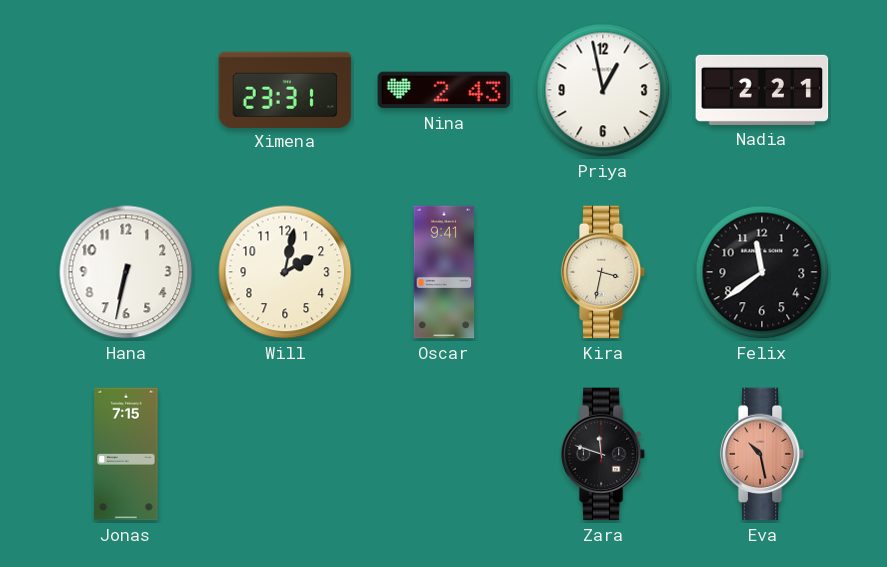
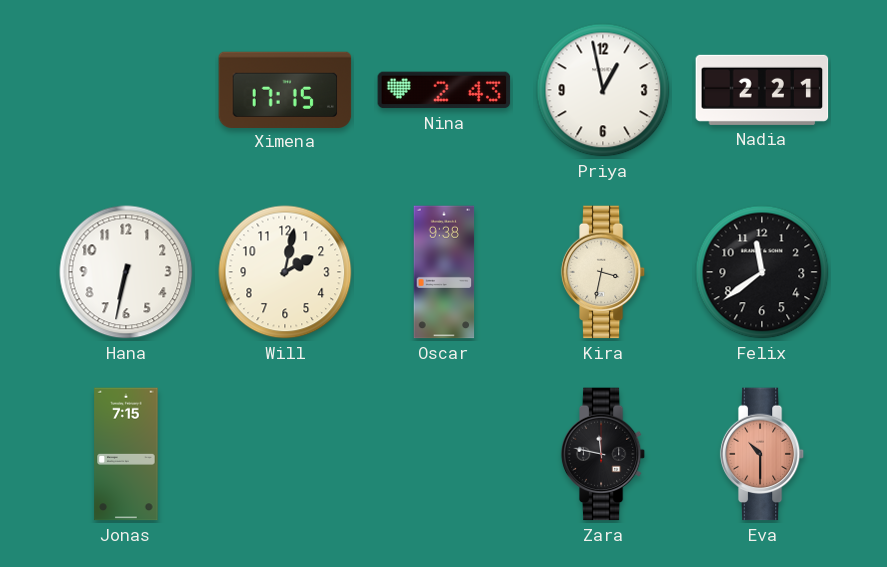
Ximena: 23:31 -> 17:15 (285, 89)
Oscar: 9:41 -> 9:38 (444, 272)
Zara: 11:48 -> 11:47 (603, 454)
Eva: 10:28 -> 10:30 (762, 454)
